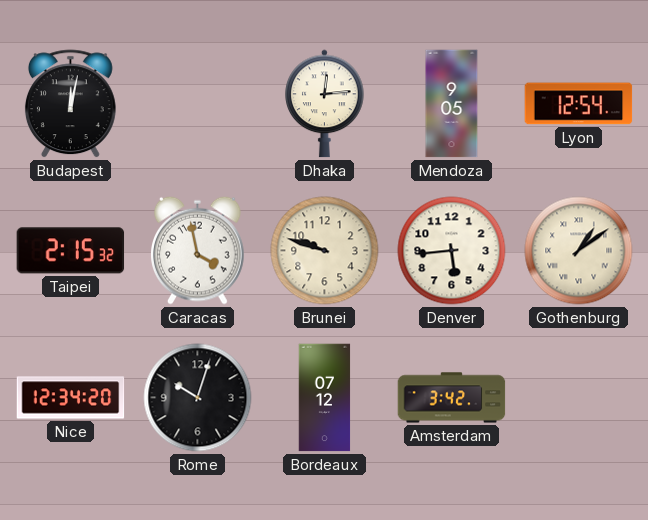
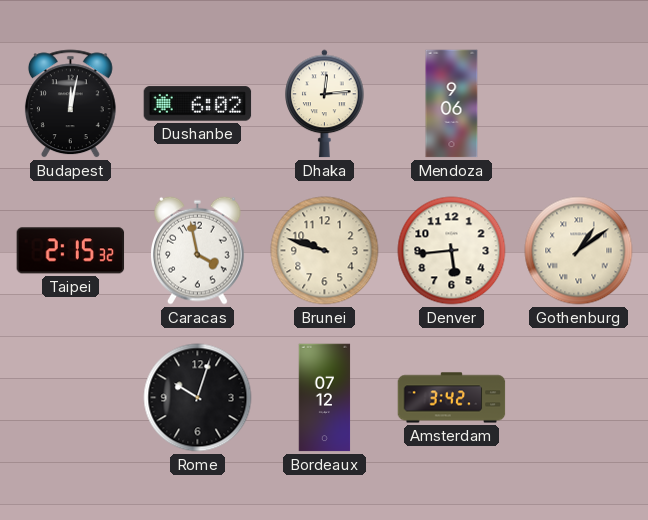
Dushanbe: none -> 6:02 (198, 104)
Mendoza: 9:05 -> 9:06 (452, 104)
Lyon: 12:54 -> none (579, 104)
Nice: 12:34 -> none (71, 398)
